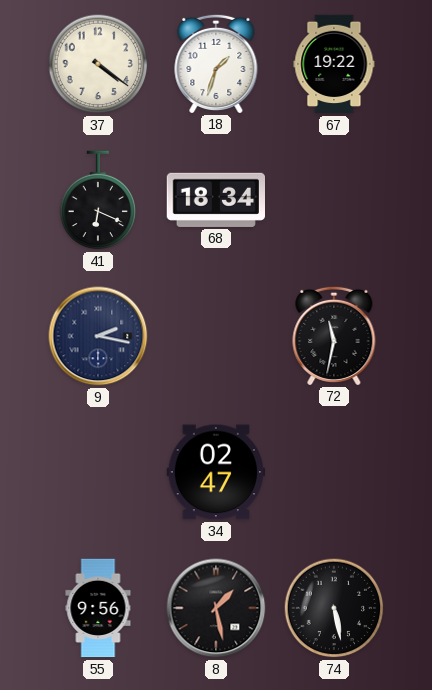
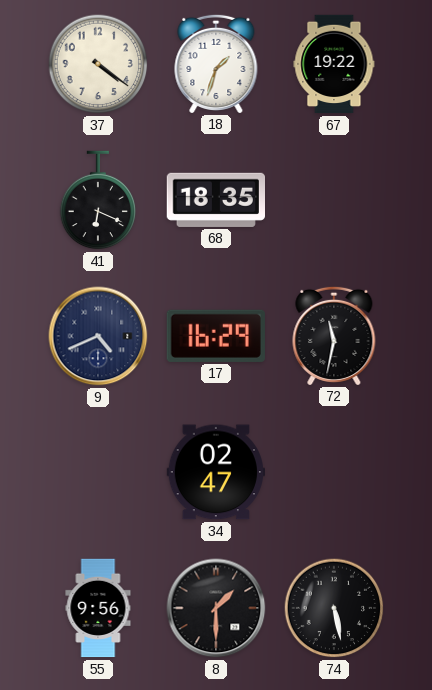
68: 18:34 -> 18:35 (215, 200)
9: 2:17 -> 4:41 (98, 336)
17: none -> 16:29 (216, 336)
8: 1:28 -> 1:30 (216, 608)
